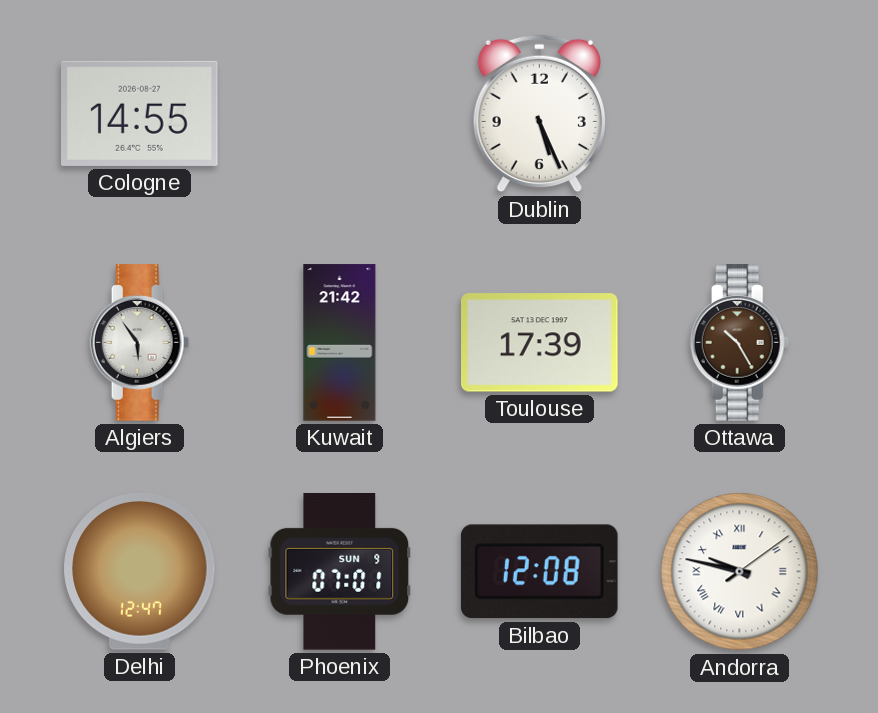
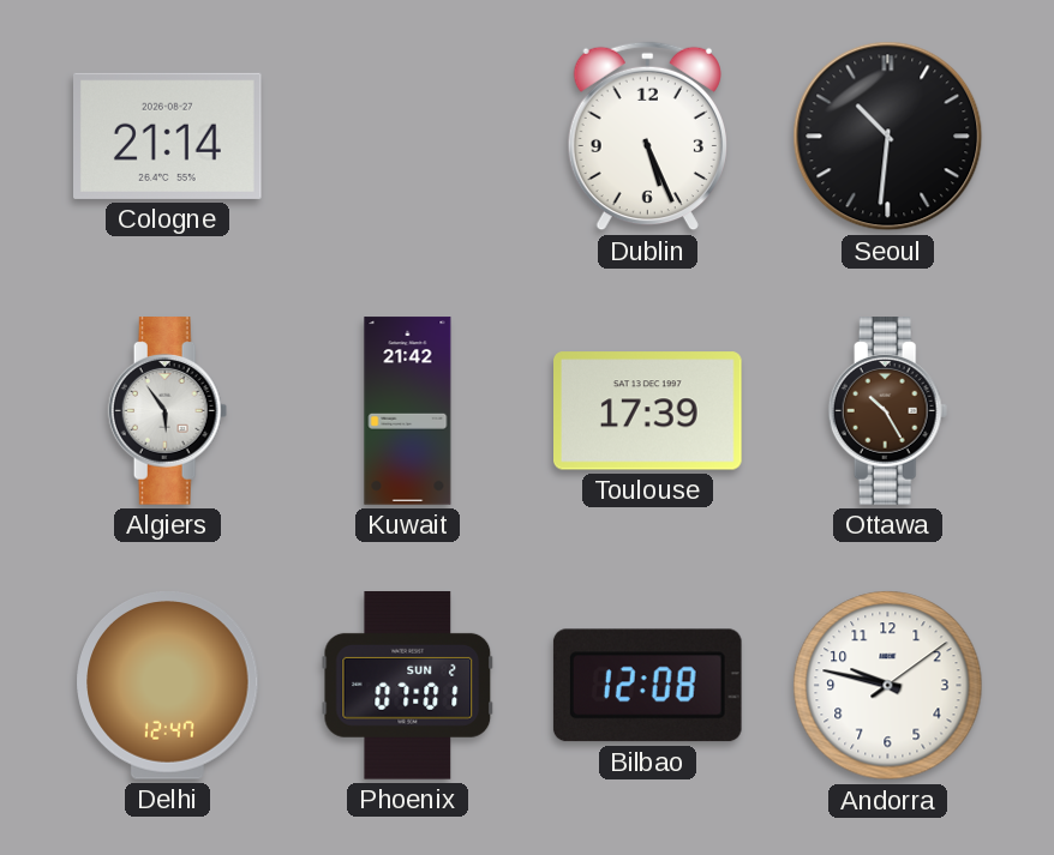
Cologne: 14:55 -> 21:14 (168, 136)
Seoul: none -> 10:31 (888, 137)
Phoenix date: SUN 9 -> SUN 2 (408, 686)
Andorra numerals: Roman -> Arabic (888, 686)
